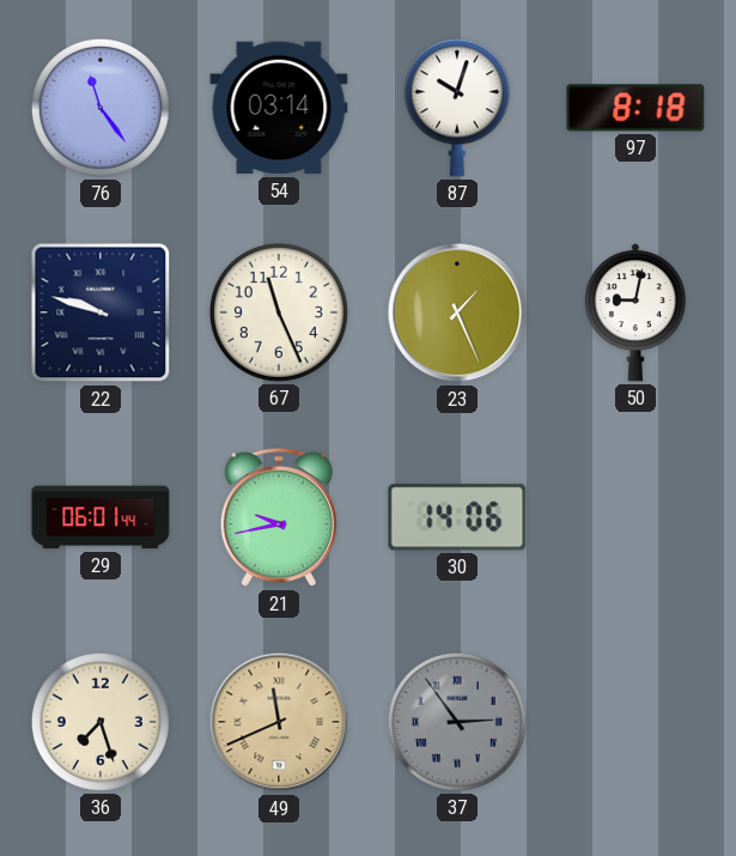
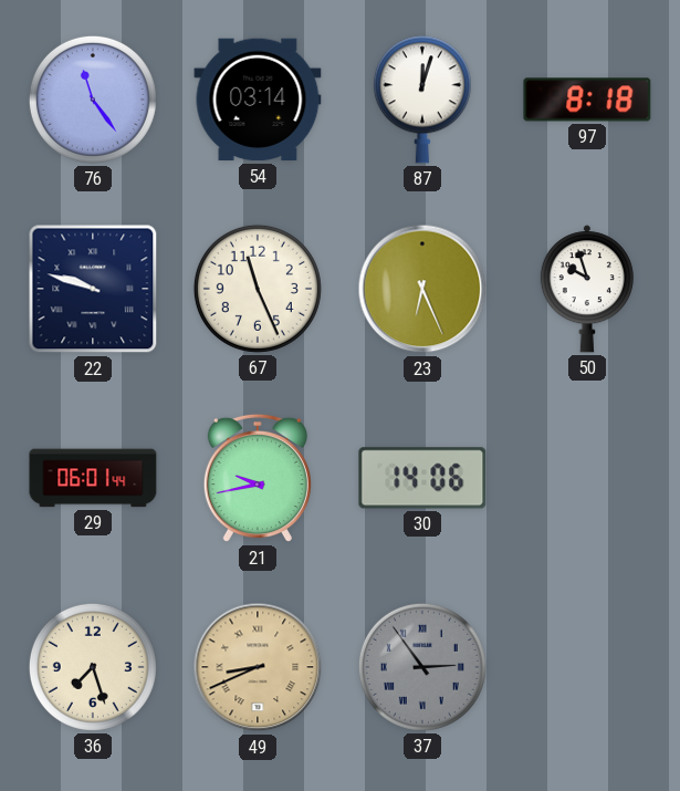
87: 10:03 -> 12:03 (422, 100)
23: 1:26 -> 6:26 (422, 289)
50: 9:02 -> 9:57 (587, 289)
49: 11:41 -> 8:41 (258, 667)
